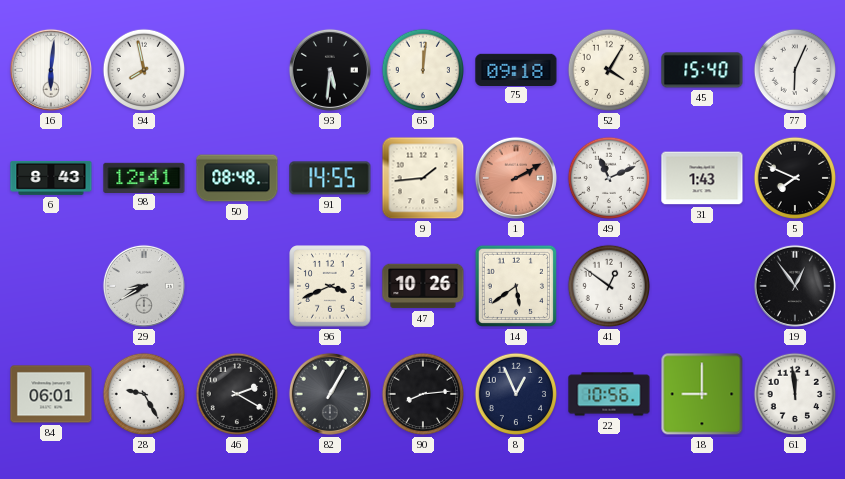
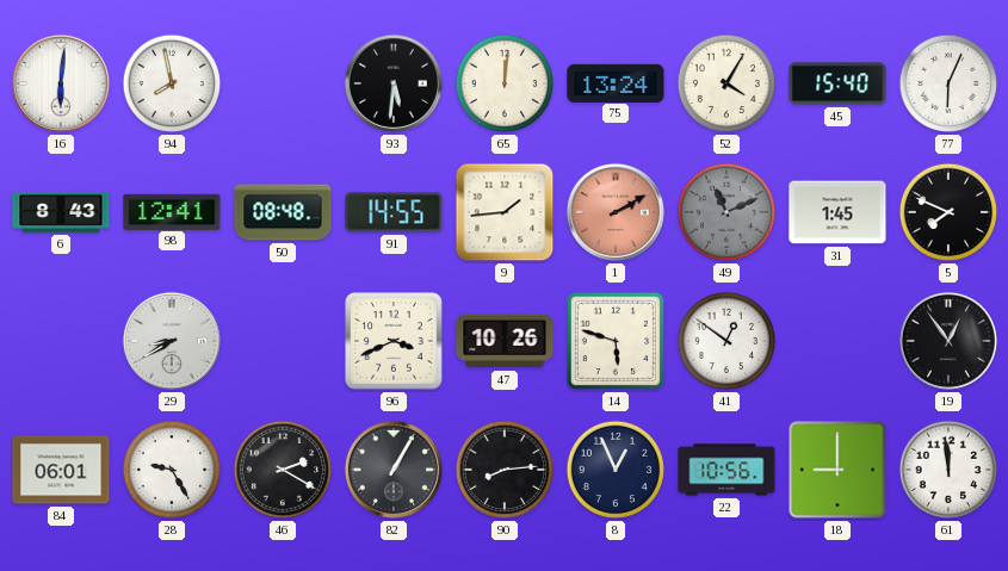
75: 09:18 -> 13:24 (616, 82)
49 dial: white -> grey (726, 212)
31: 1:43 -> 1:45 (837, 212)
14: 5:39 -> 5:48 (616, 341)
